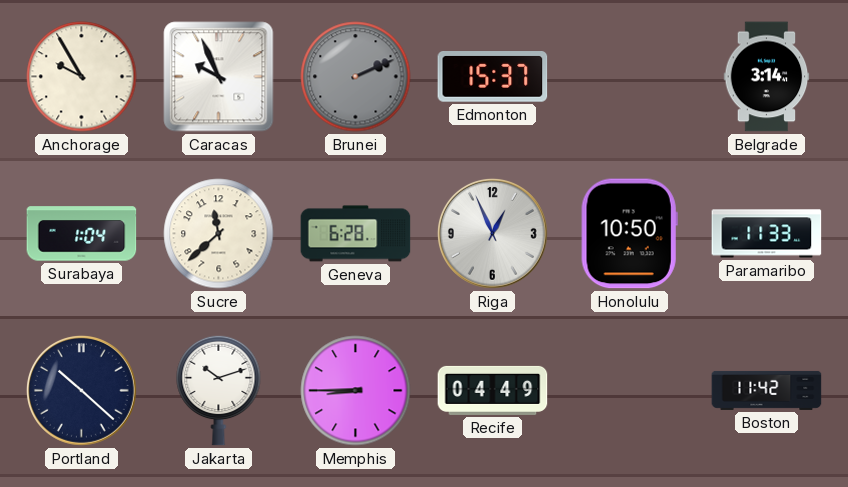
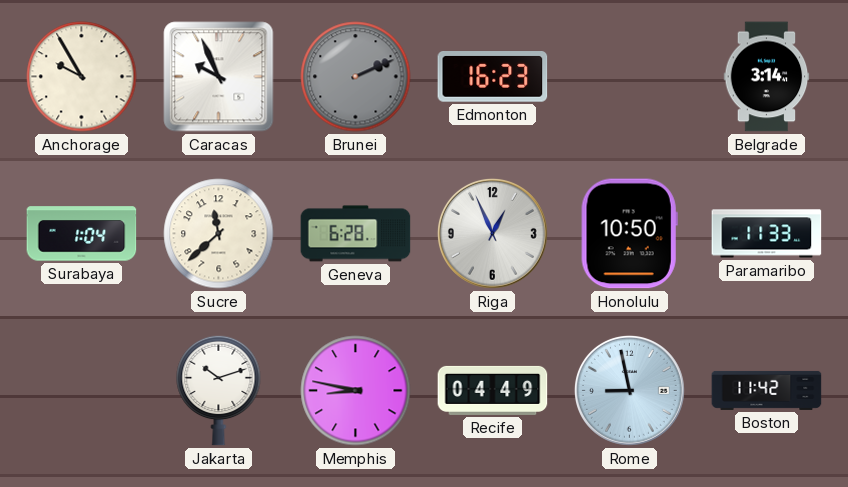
Edmonton: 15:37 -> 16:23 (493, 77)
Portland: 10:22 -> none (81, 390)
Memphis: 8:45 -> 8:47 (356, 391)
Rome: none -> 8:58 (629, 390)
